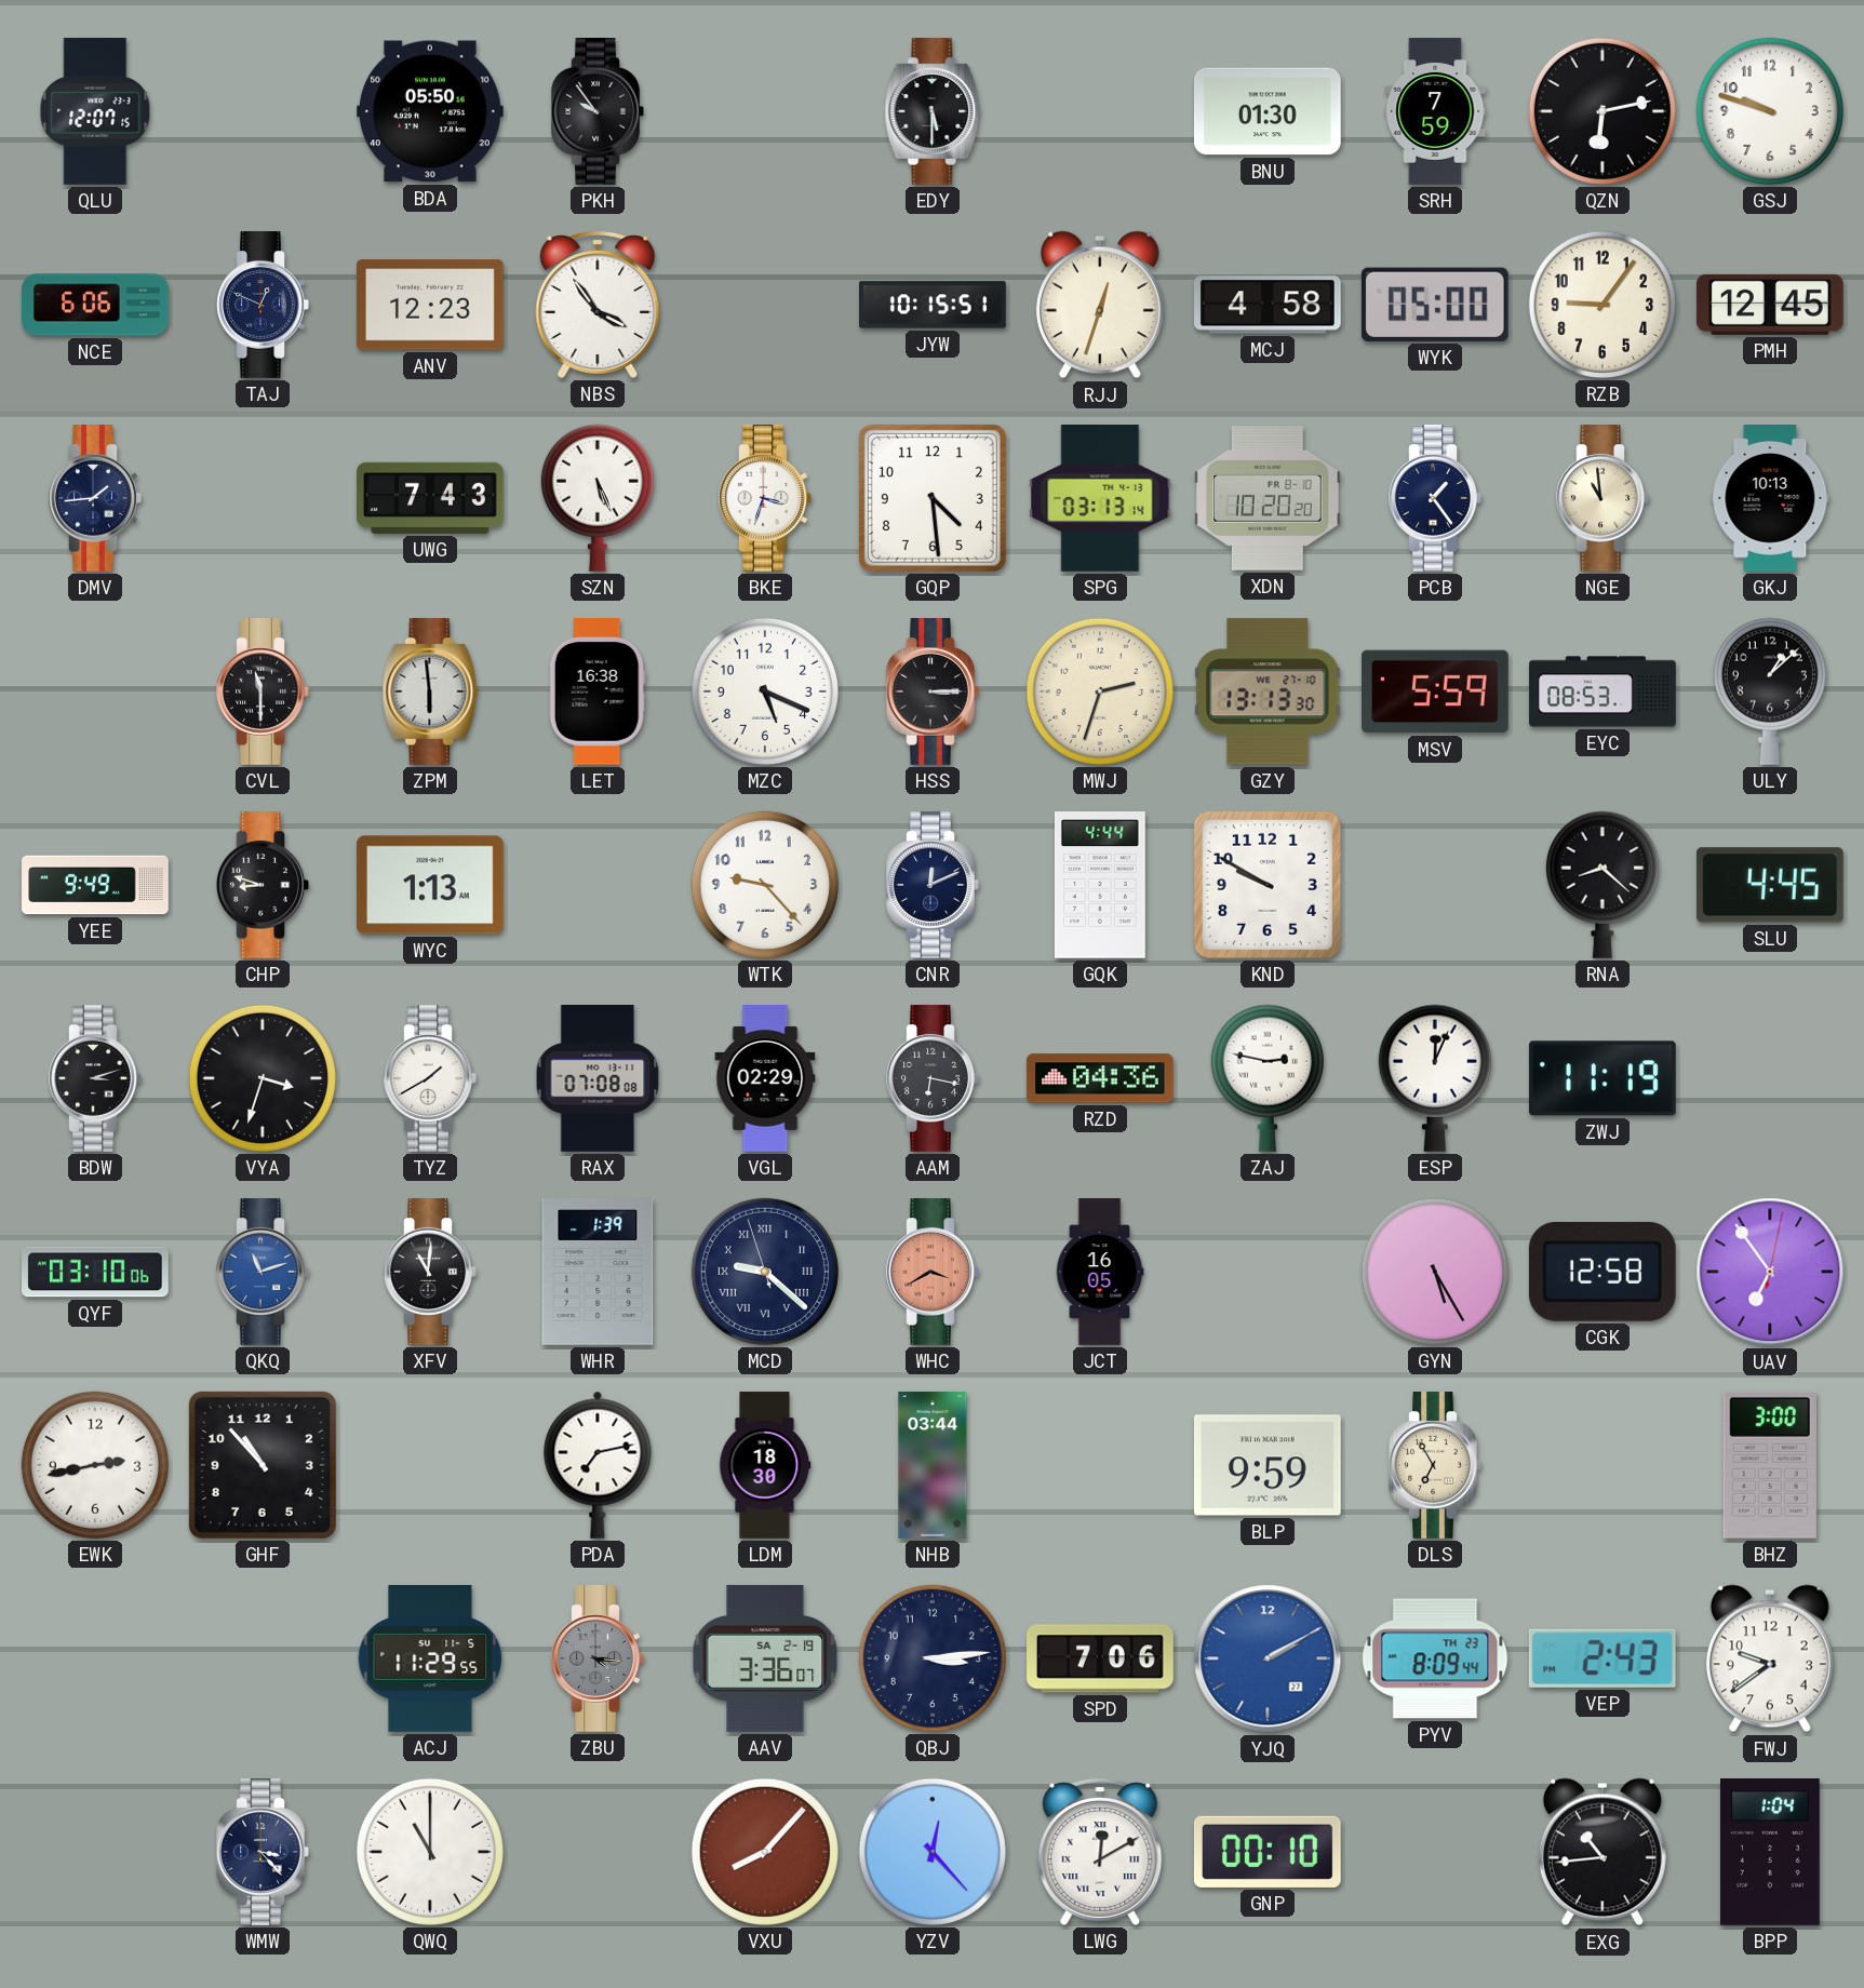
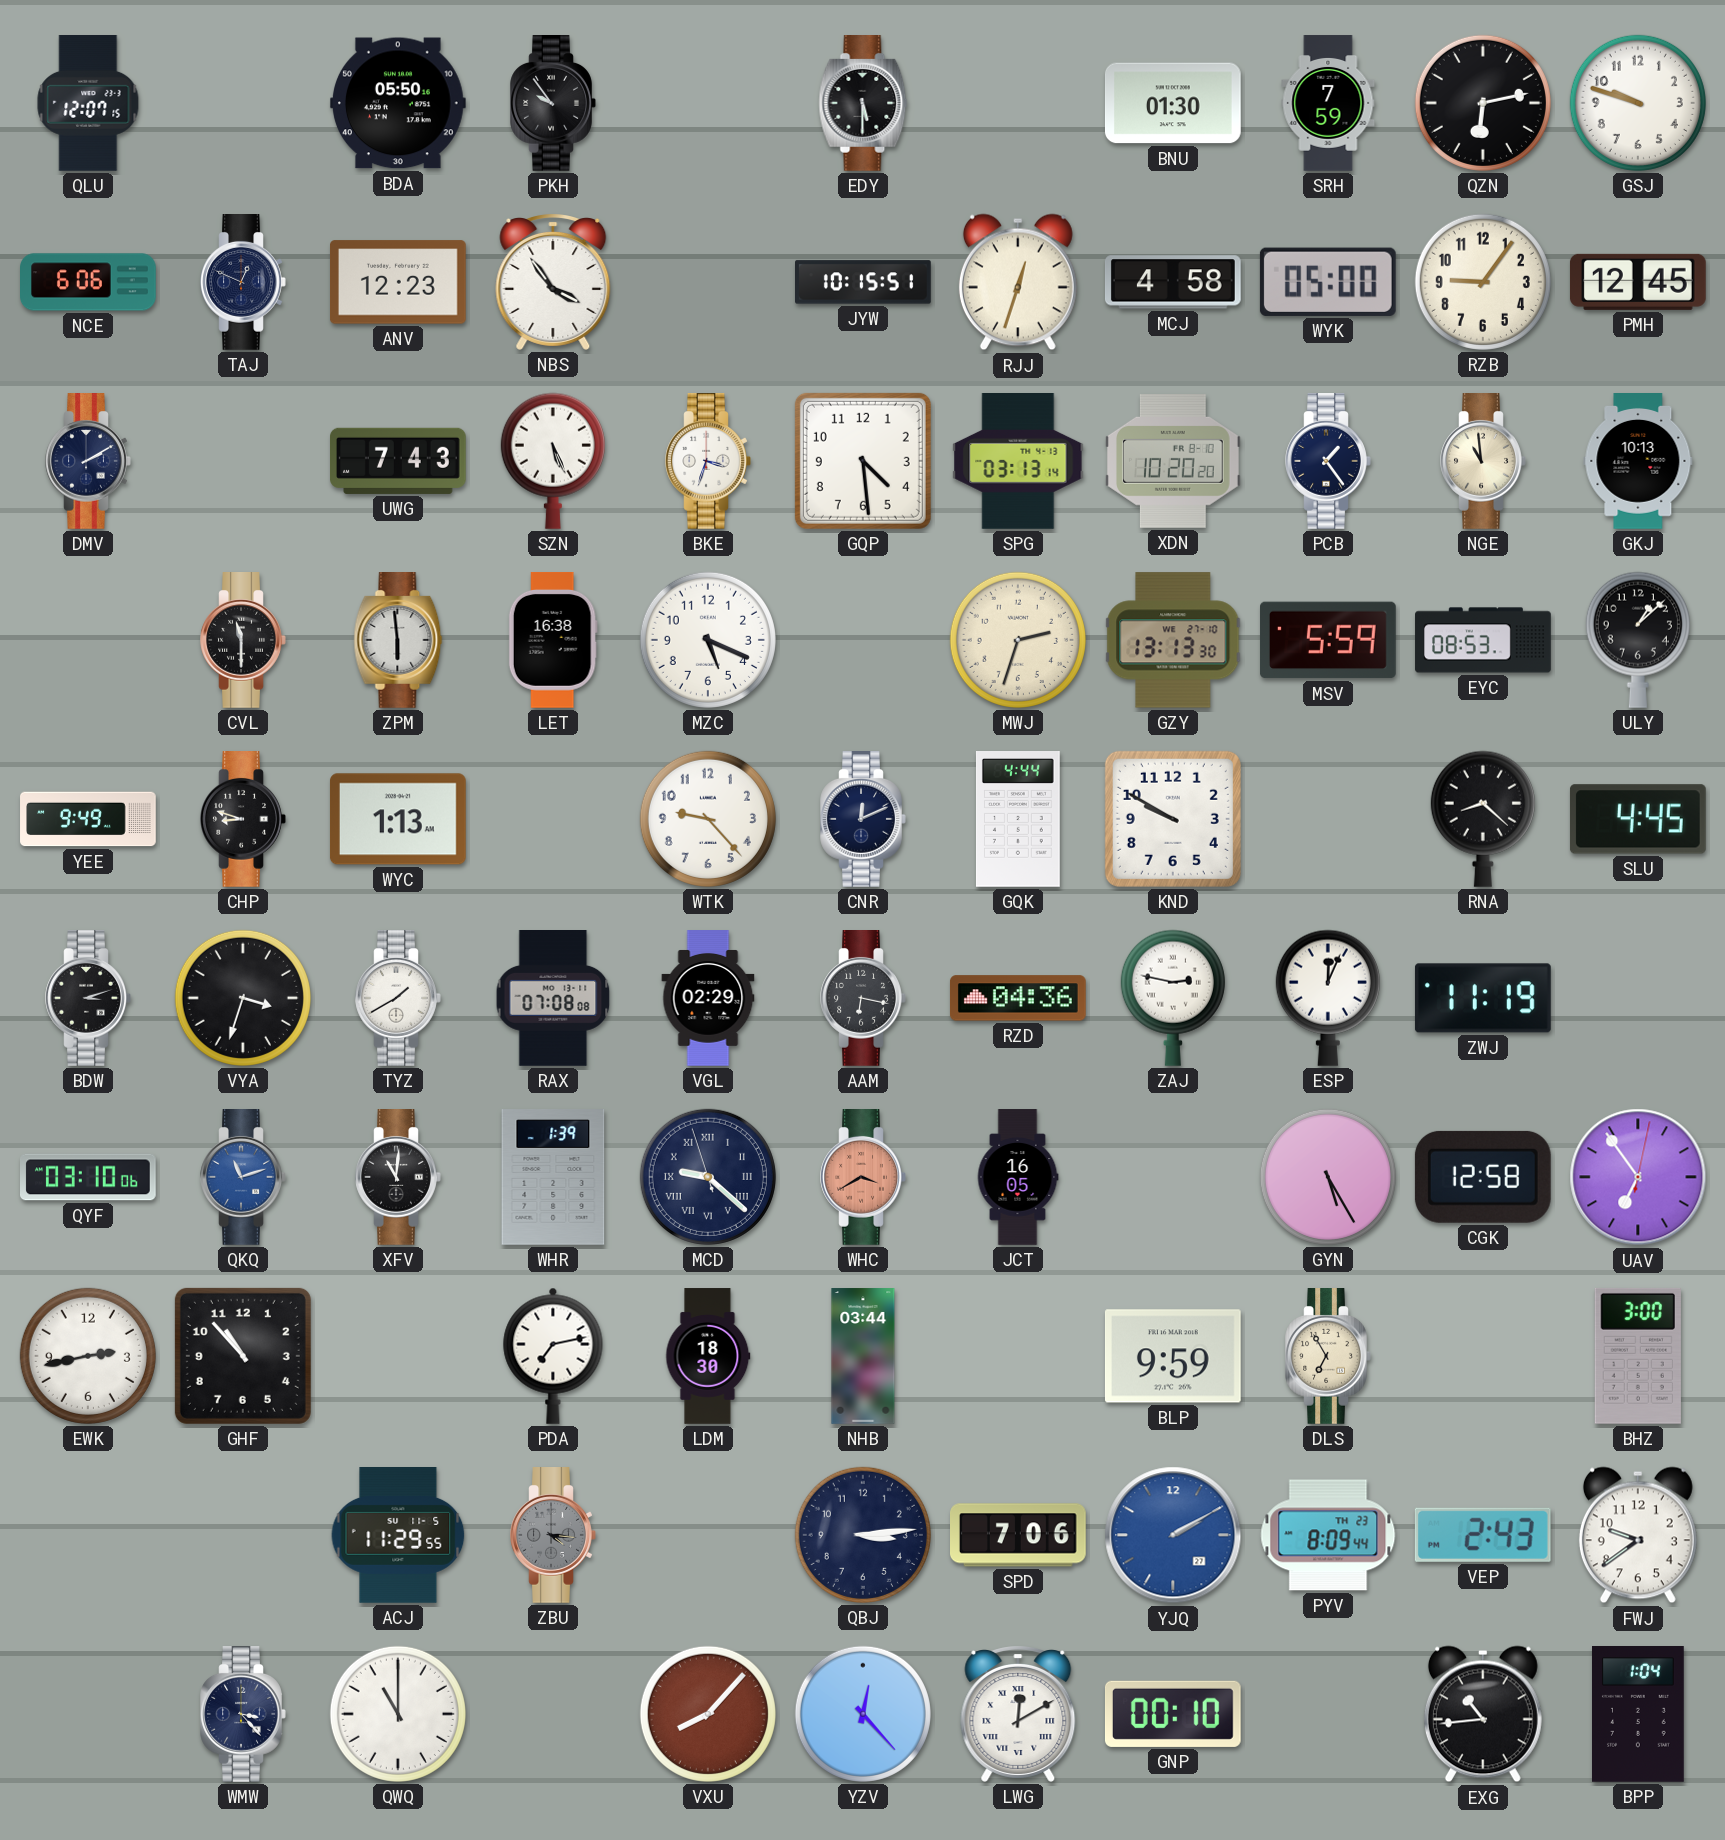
DMV: 1:44 -> 2:10 (88, 462)
HSS: 3:15 -> none (933, 693)
AAV: 3:36 -> none (765, 1658)
